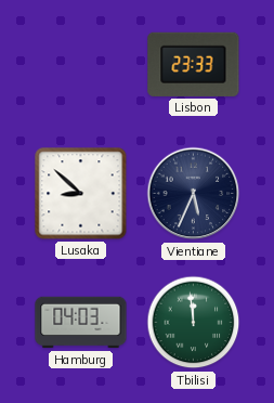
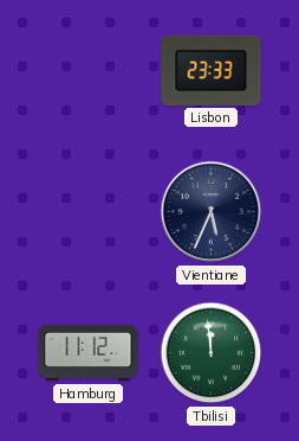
Lusaka: 8:52 -> none (81, 194)
Hamburg: 04:03 -> 11:12 (89, 353)
